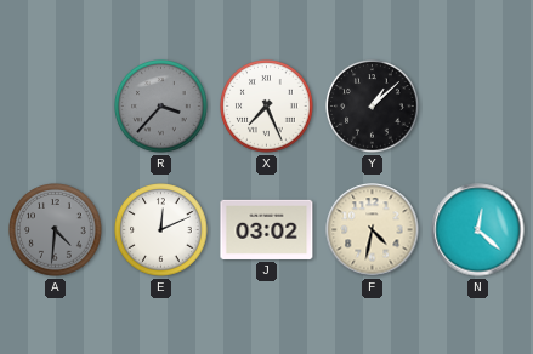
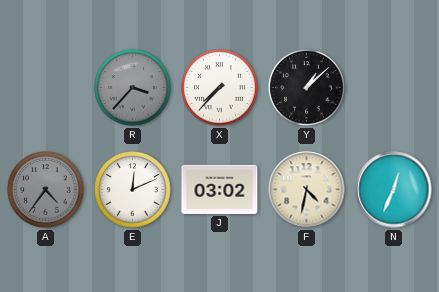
X: 7:26 -> 7:37 (220, 88)
A: 4:31 -> 4:36 (46, 190)
N: 12:22 -> 12:34 (394, 190)
